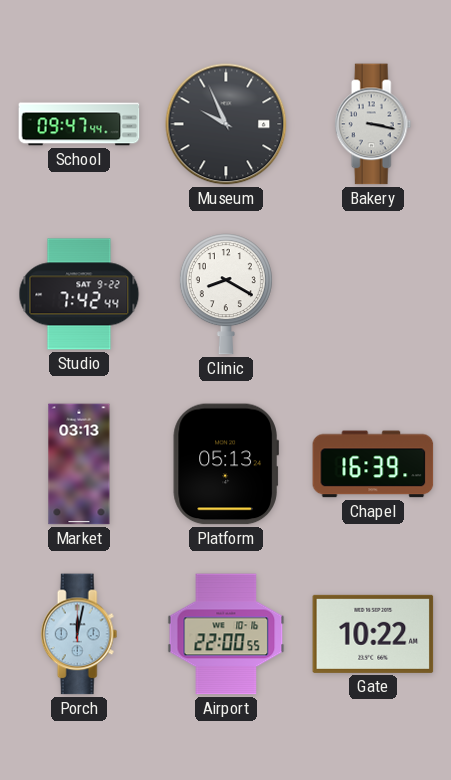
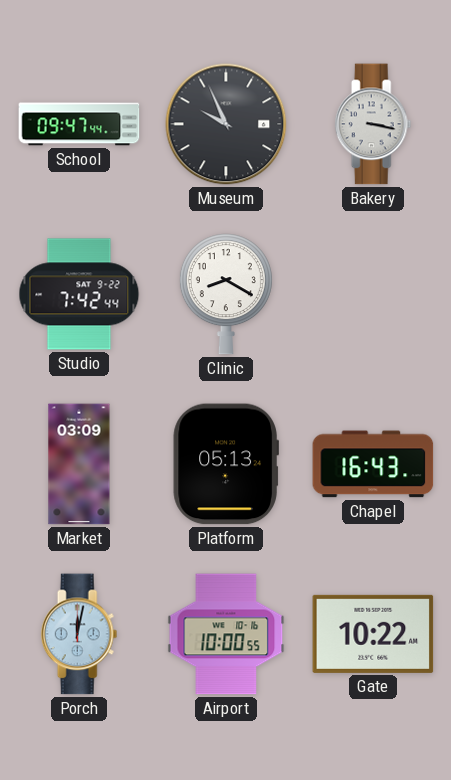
Market: 03:13 -> 03:09 (79, 464)
Chapel: 16:39 -> 16:43 (373, 464)
Airport: 22:00 -> 10:00 (226, 634)
